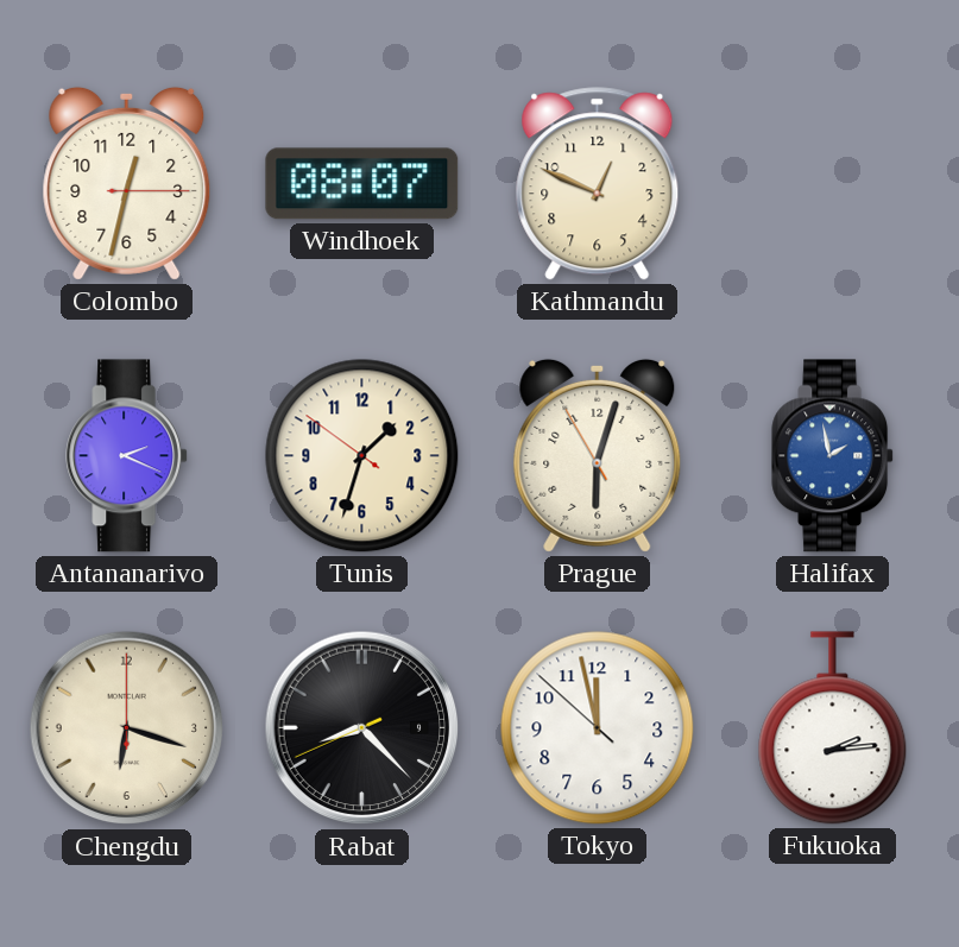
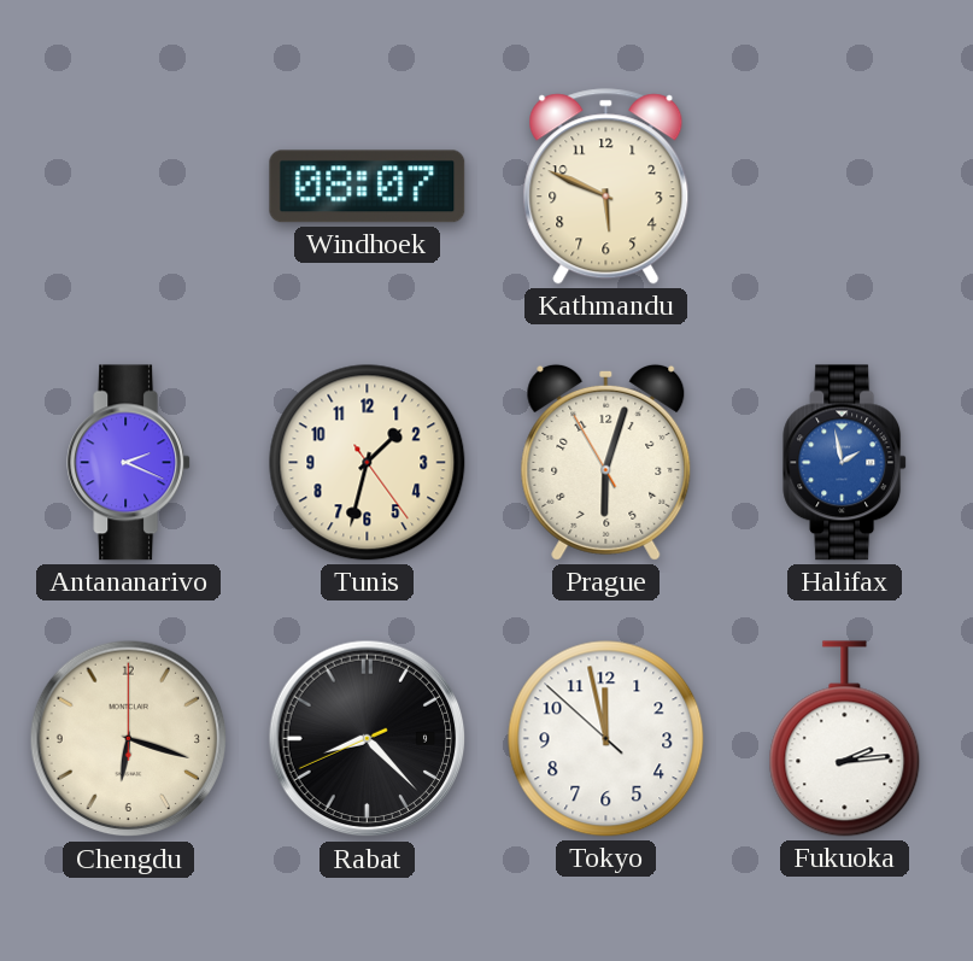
Colombo: 12:32 -> none (127, 183)
Kathmandu: 12:49 -> 5:49 (606, 187)
Tunis: 1:32:51 -> 1:32:24 (368, 463)
